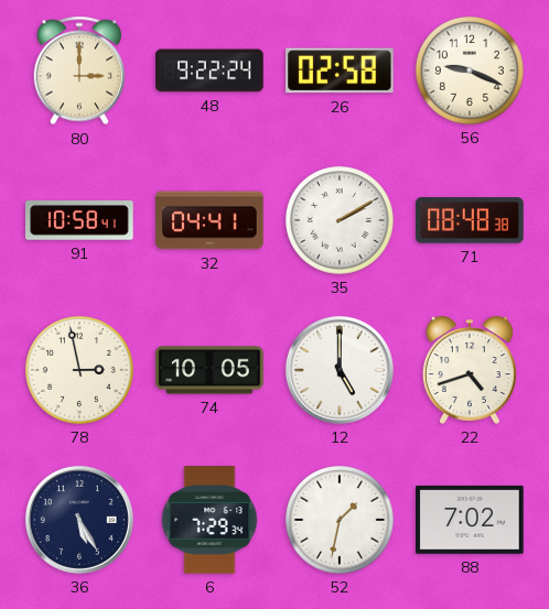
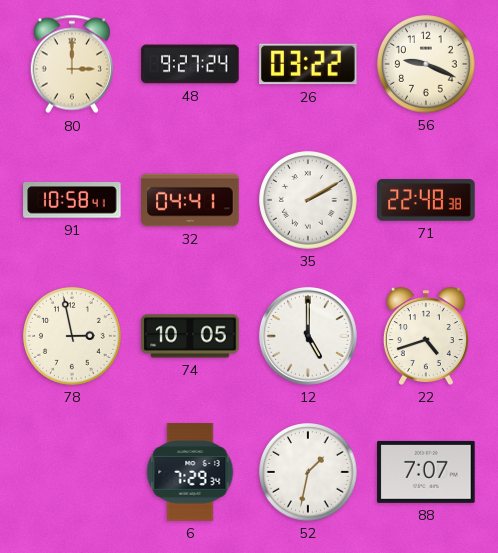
48: 9:22 -> 9:27 (190, 64)
26: 02:58 -> 03:22 (308, 64)
71: 08:48 -> 22:48 (426, 200)
36: 5:25 -> none (79, 520)
88: 7:02 -> 7:07 (426, 472)
